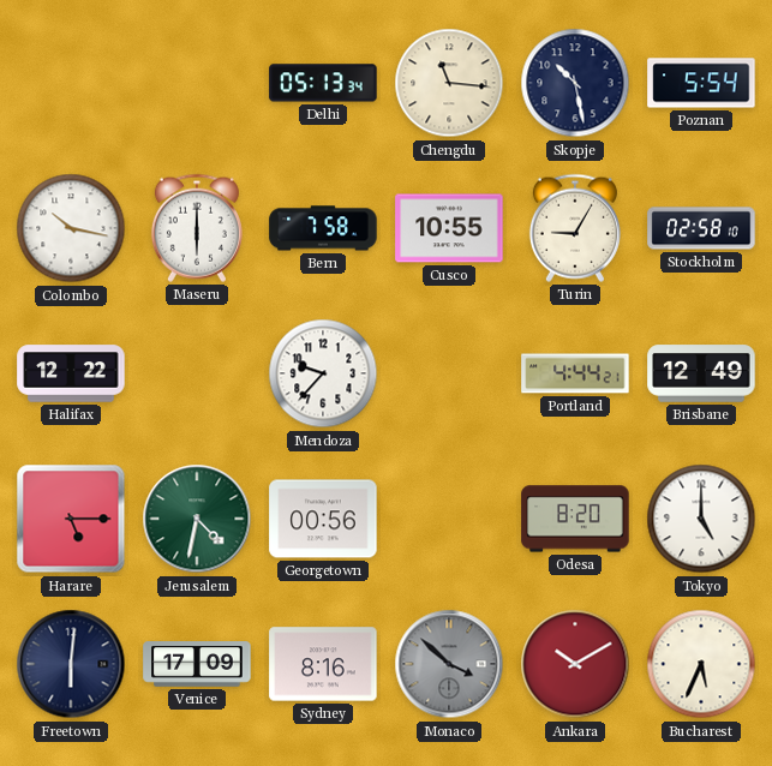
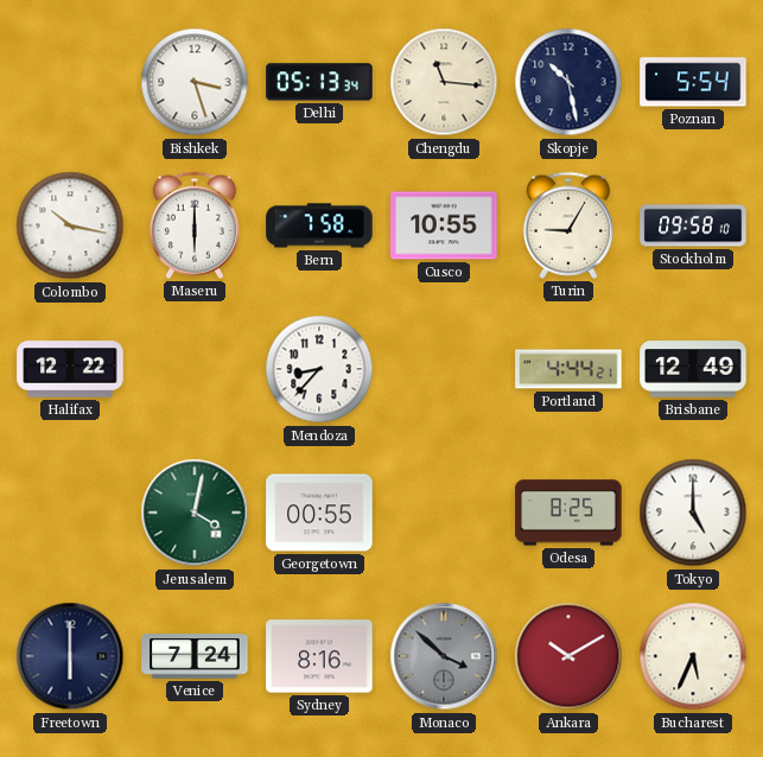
Bishkek: none -> 3:27 (195, 82)
Stockholm: 02:58 -> 09:58 (693, 225)
Mendoza: 9:37 -> 8:37 (319, 369)
Harare: 5:15 -> none (71, 519)
Jerusalem: 4:32 -> 4:02 (195, 513)
Georgetown: 00:56 -> 00:55 (319, 513)
Odesa: 8:20 -> 8:25 (568, 513)
Freetown: 6:01 -> 6:00 (70, 656)
Venice: 17:09 -> 7:24 (195, 656)
